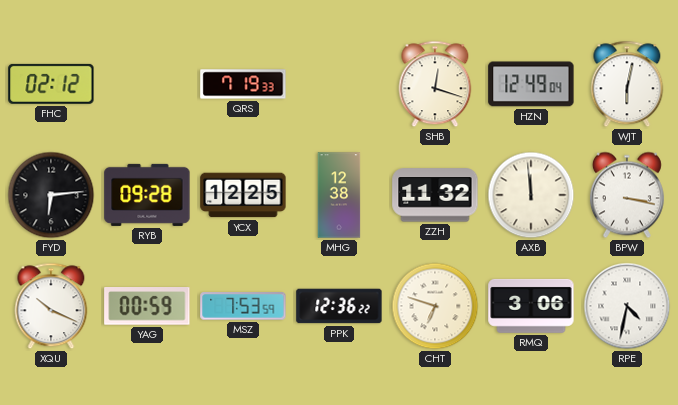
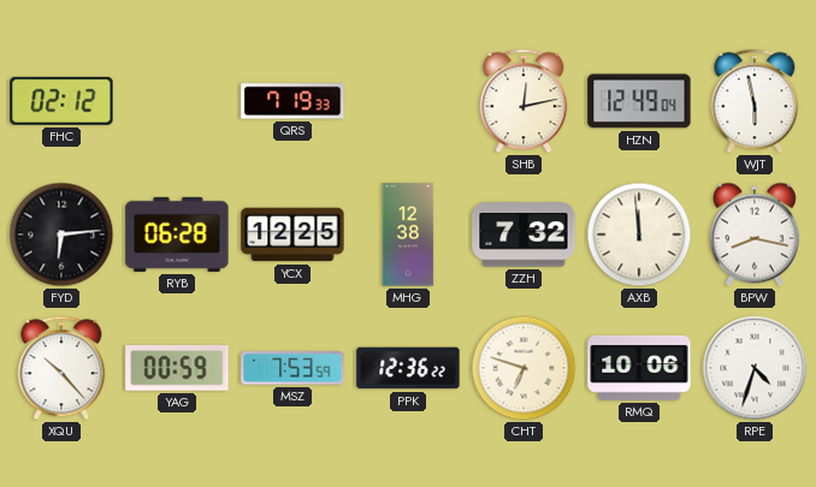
SHB: 12:18 -> 12:13 (524, 101)
WJT: 6:02 -> 5:58 (755, 101)
RYB: 09:28 -> 06:28 (177, 234)
ZZH: 11:32 -> 7:32 (524, 234)
BPW: 3:17 -> 8:17 (755, 234)
XQU: 10:19 -> 10:23 (61, 368)
RMQ: 3:06 -> 10:06 (639, 368)
RPE: 4:32 -> 4:33 (755, 368)
